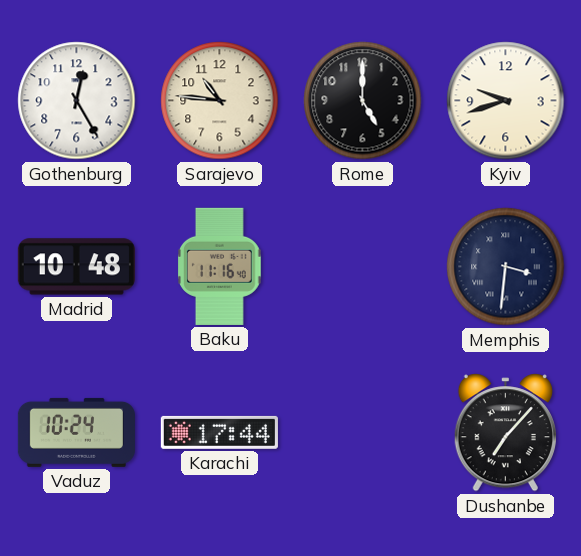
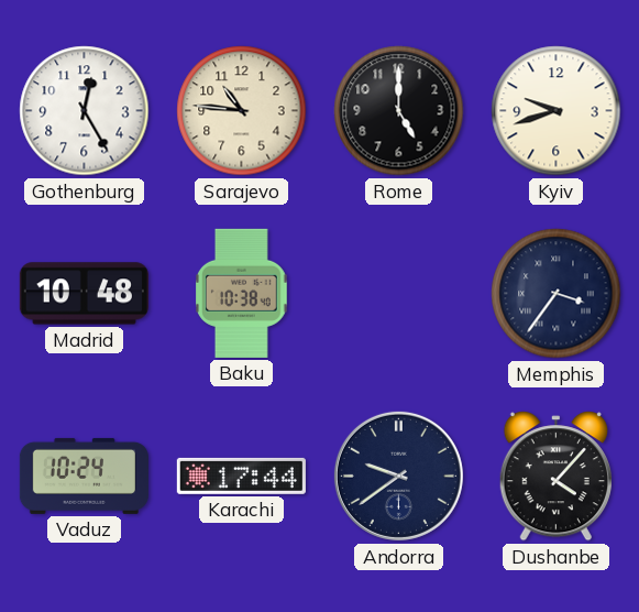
Baku: 11:16 -> 10:38 (242, 293)
Memphis: 3:31 -> 3:36 (557, 294)
Andorra: none -> 9:39 (398, 476)
Dushanbe: 7:07 -> 4:07 (555, 477)
